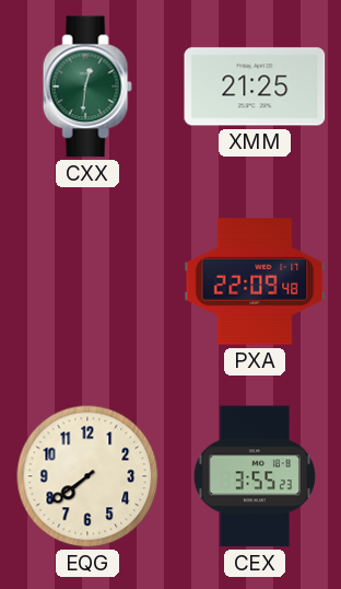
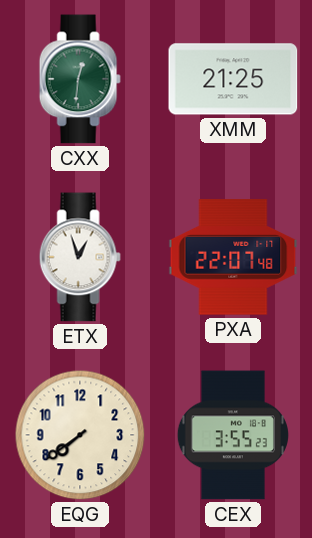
ETX: none -> 12:57 (80, 257)
PXA: 22:09 -> 22:07 (233, 257)
